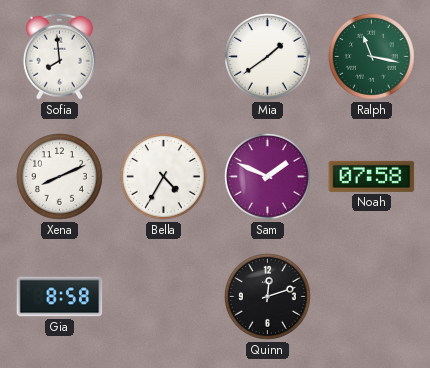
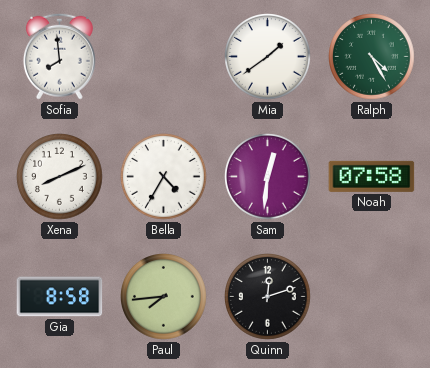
Ralph: 11:17 -> 4:25 (372, 57)
Sam: 1:49 -> 12:31 (268, 177)
Paul: none -> 7:44 (164, 297)
